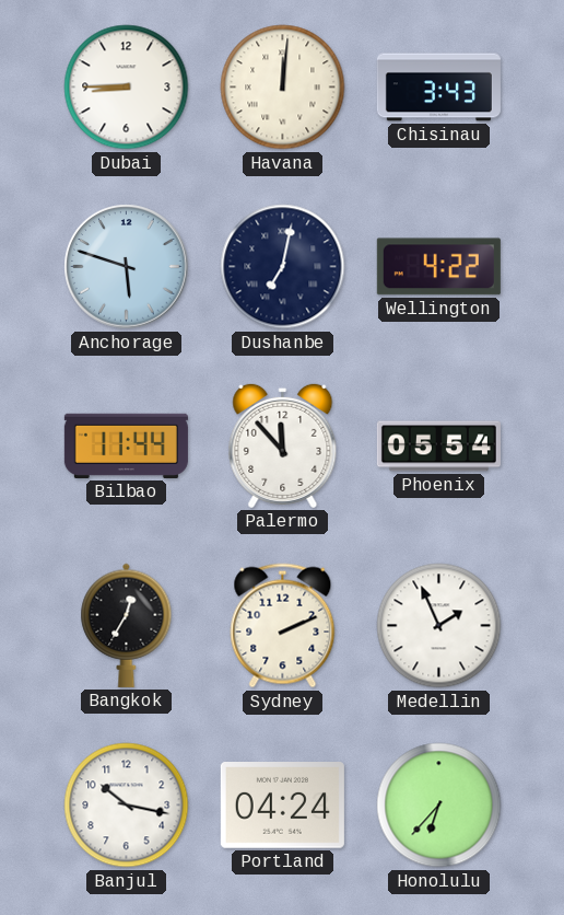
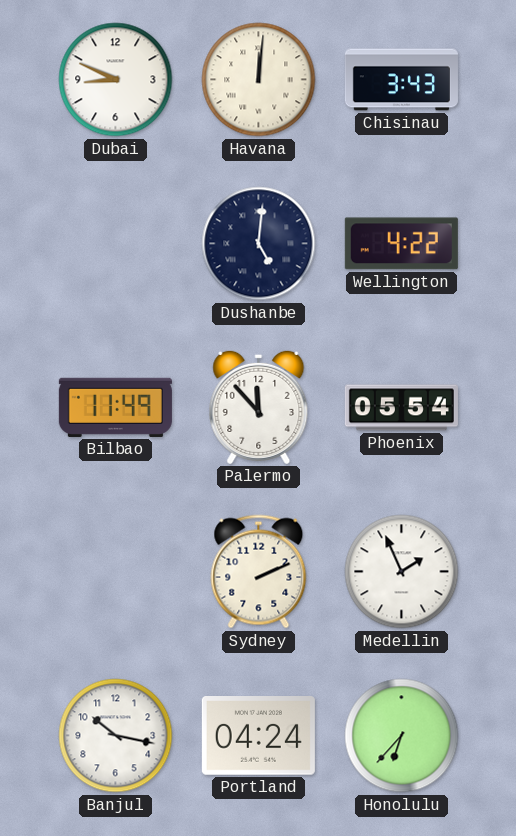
Dubai: 8:45 -> 8:49 (116, 80)
Anchorage: 5:48 -> none (127, 267)
Dushanbe: 7:02 -> 5:01 (259, 244)
Bilbao: 11:44 -> 11:49 (115, 407)
Bangkok: 12:35 -> none (127, 625)
